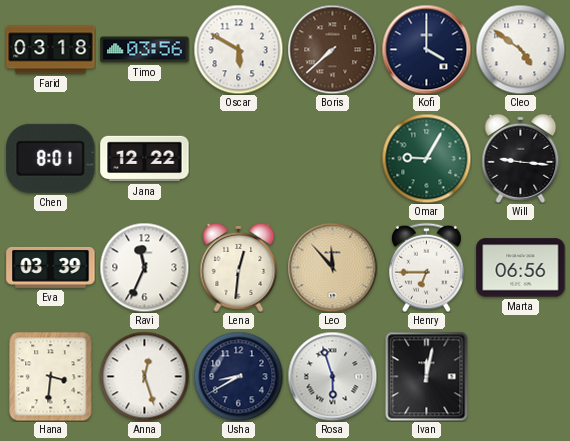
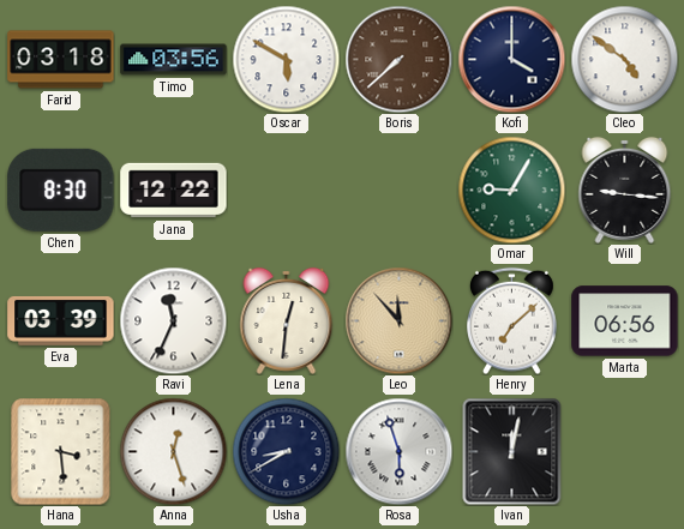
Chen: 8:01 -> 8:30 (61, 190)
Henry: 6:45 -> 7:08 (512, 320)
Hana: 3:31 -> 3:29 (61, 451)
